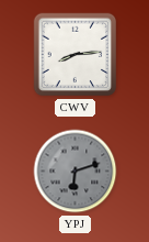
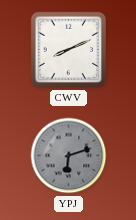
CWV: 8:14 -> 8:11 (69, 50)
